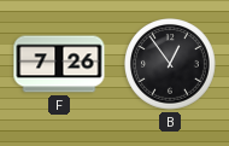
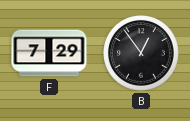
F: 7:26 -> 7:29 (49, 53)
